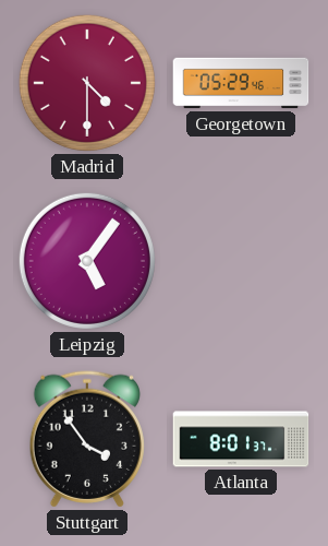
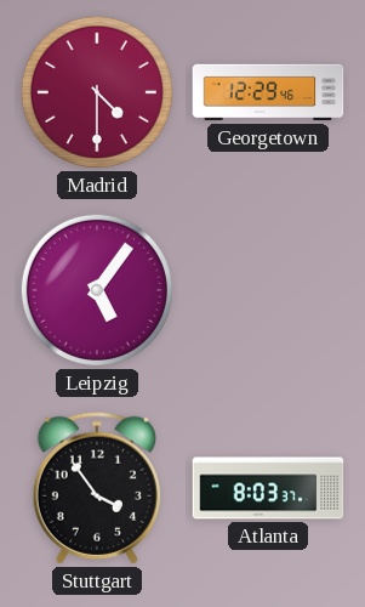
Georgetown: 05:29 -> 12:29 (268, 92)
Atlanta: 8:01 -> 8:03 (268, 488)
